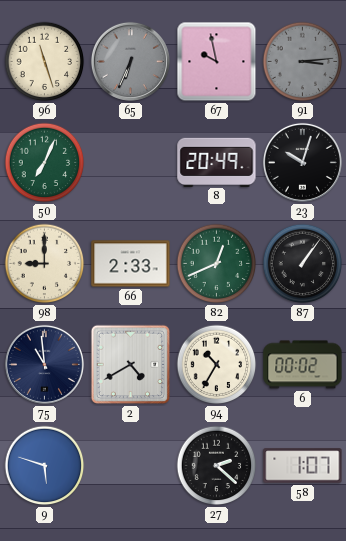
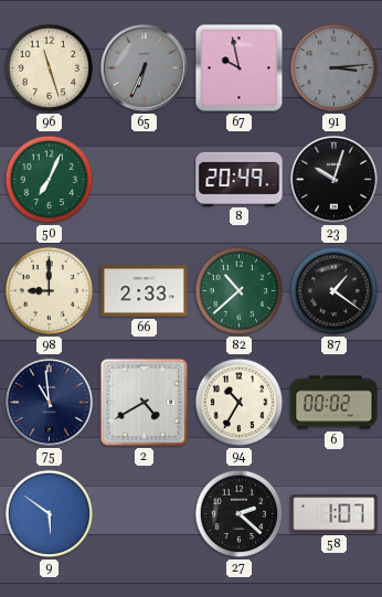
82: 12:41 -> 10:38 (240, 291)
87: 1:06 -> 1:21 (335, 291)
9: 5:48 -> 5:51 (50, 514)
